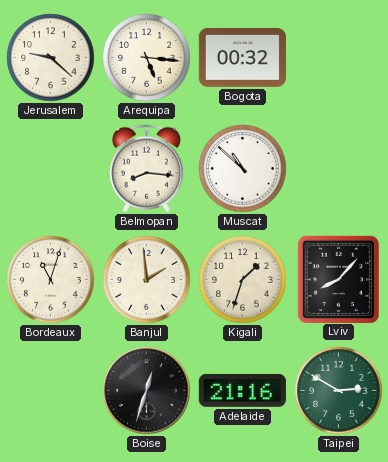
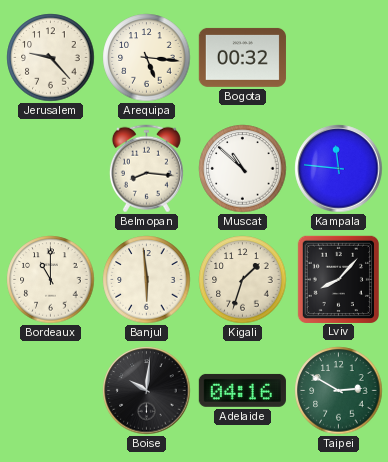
Jerusalem: 9:22 -> 9:23 (51, 58)
Kampala: none -> 11:46 (339, 169)
Bordeaux: 11:03 -> 11:00 (51, 280)
Banjul: 1:59 -> 5:59 (147, 280)
Boise: 12:33 -> 10:01 (147, 391)
Adelaide: 21:16 -> 04:16 (242, 390)
